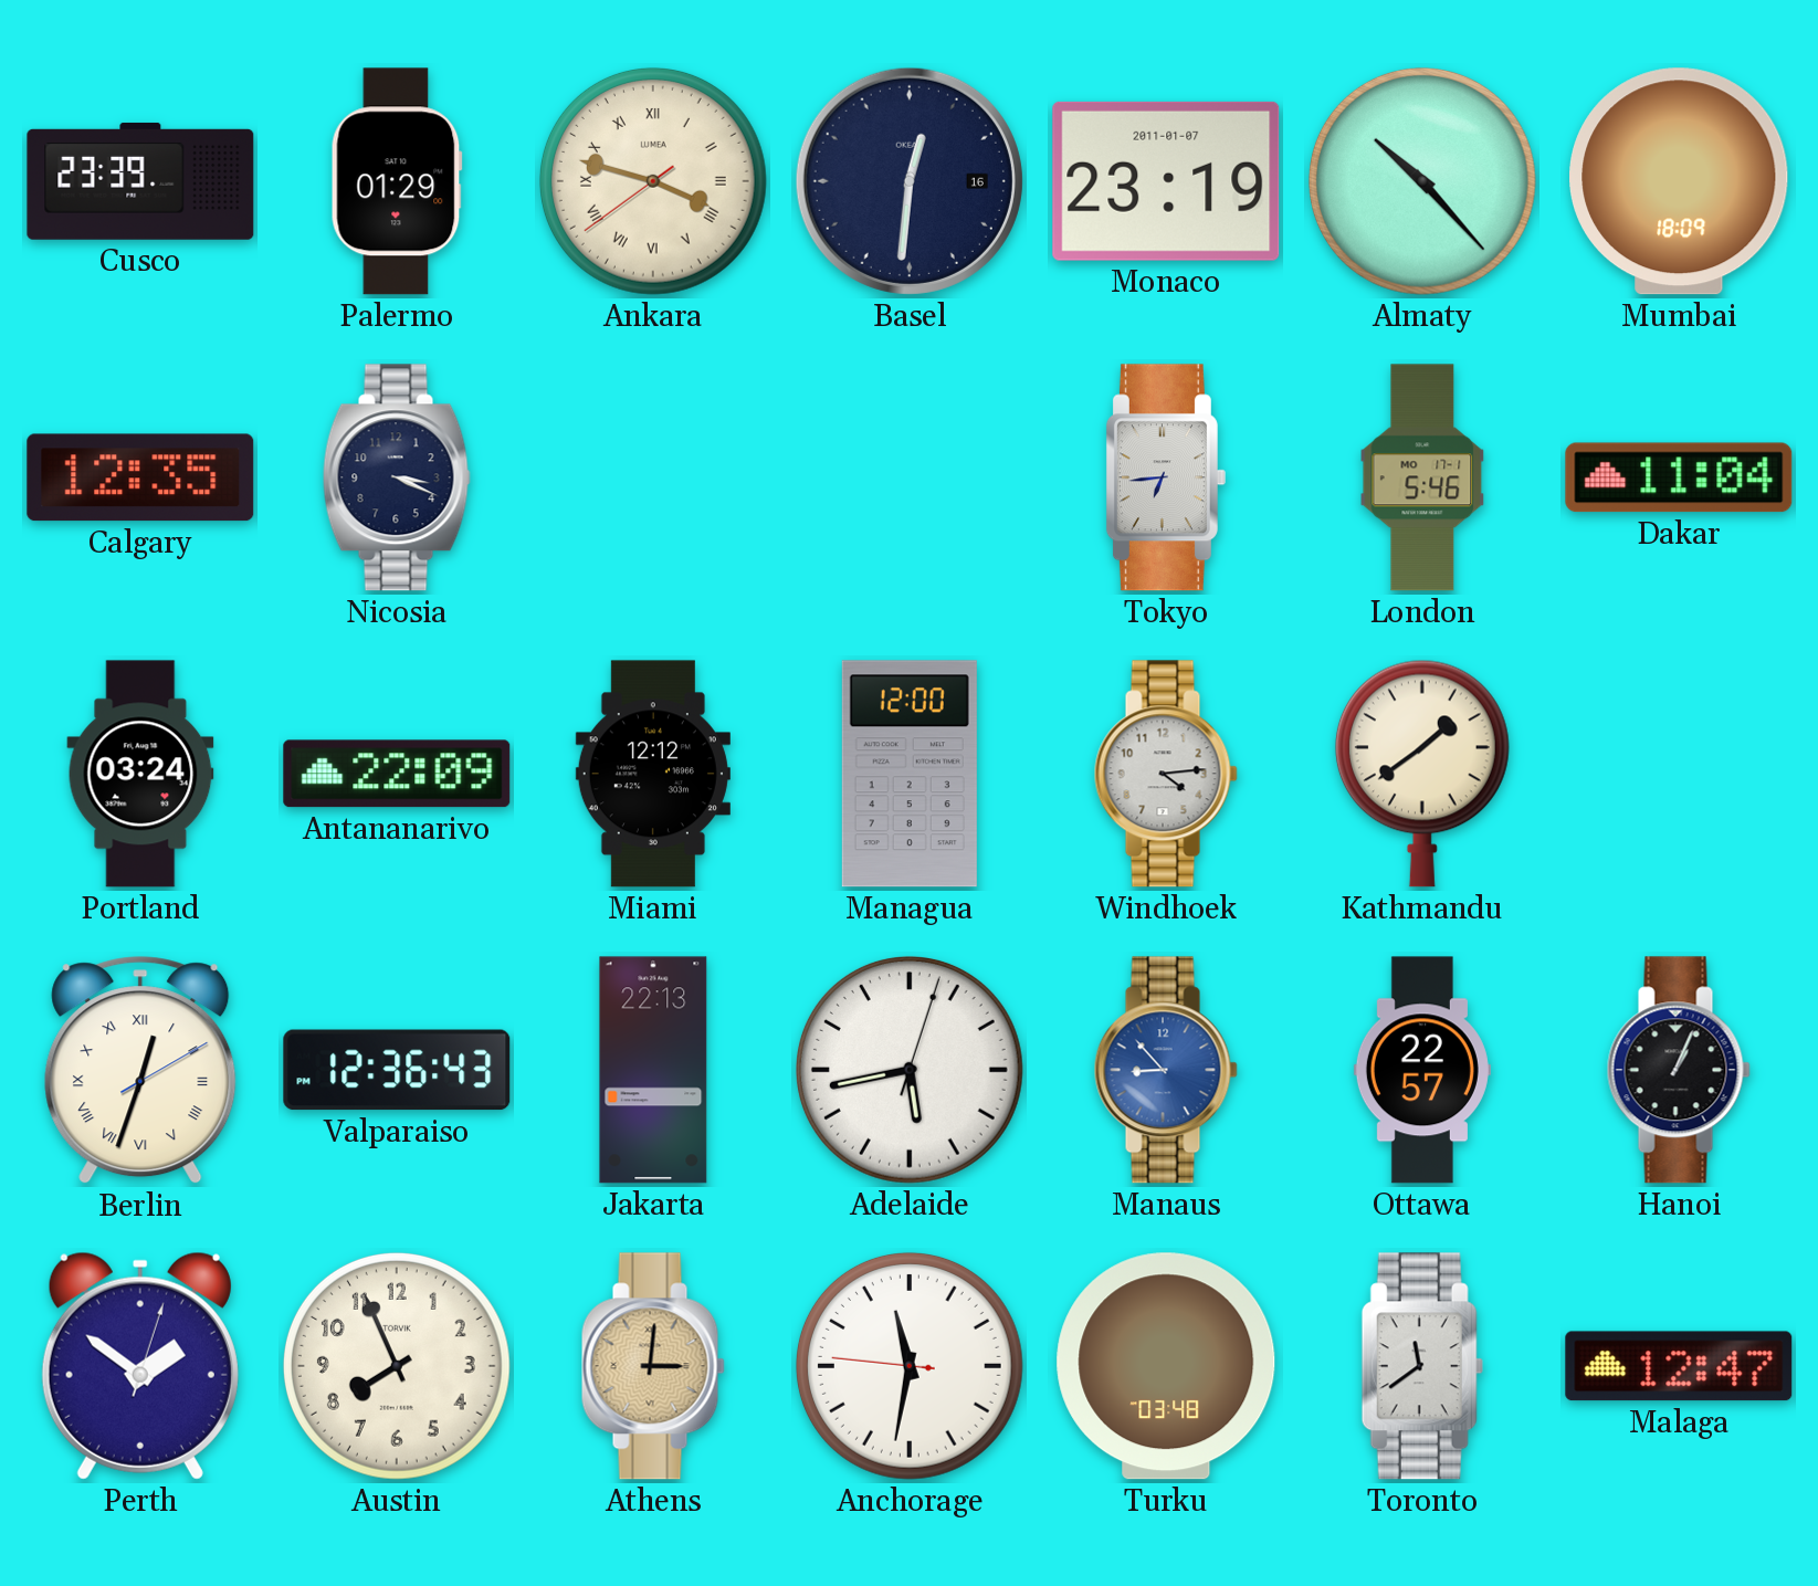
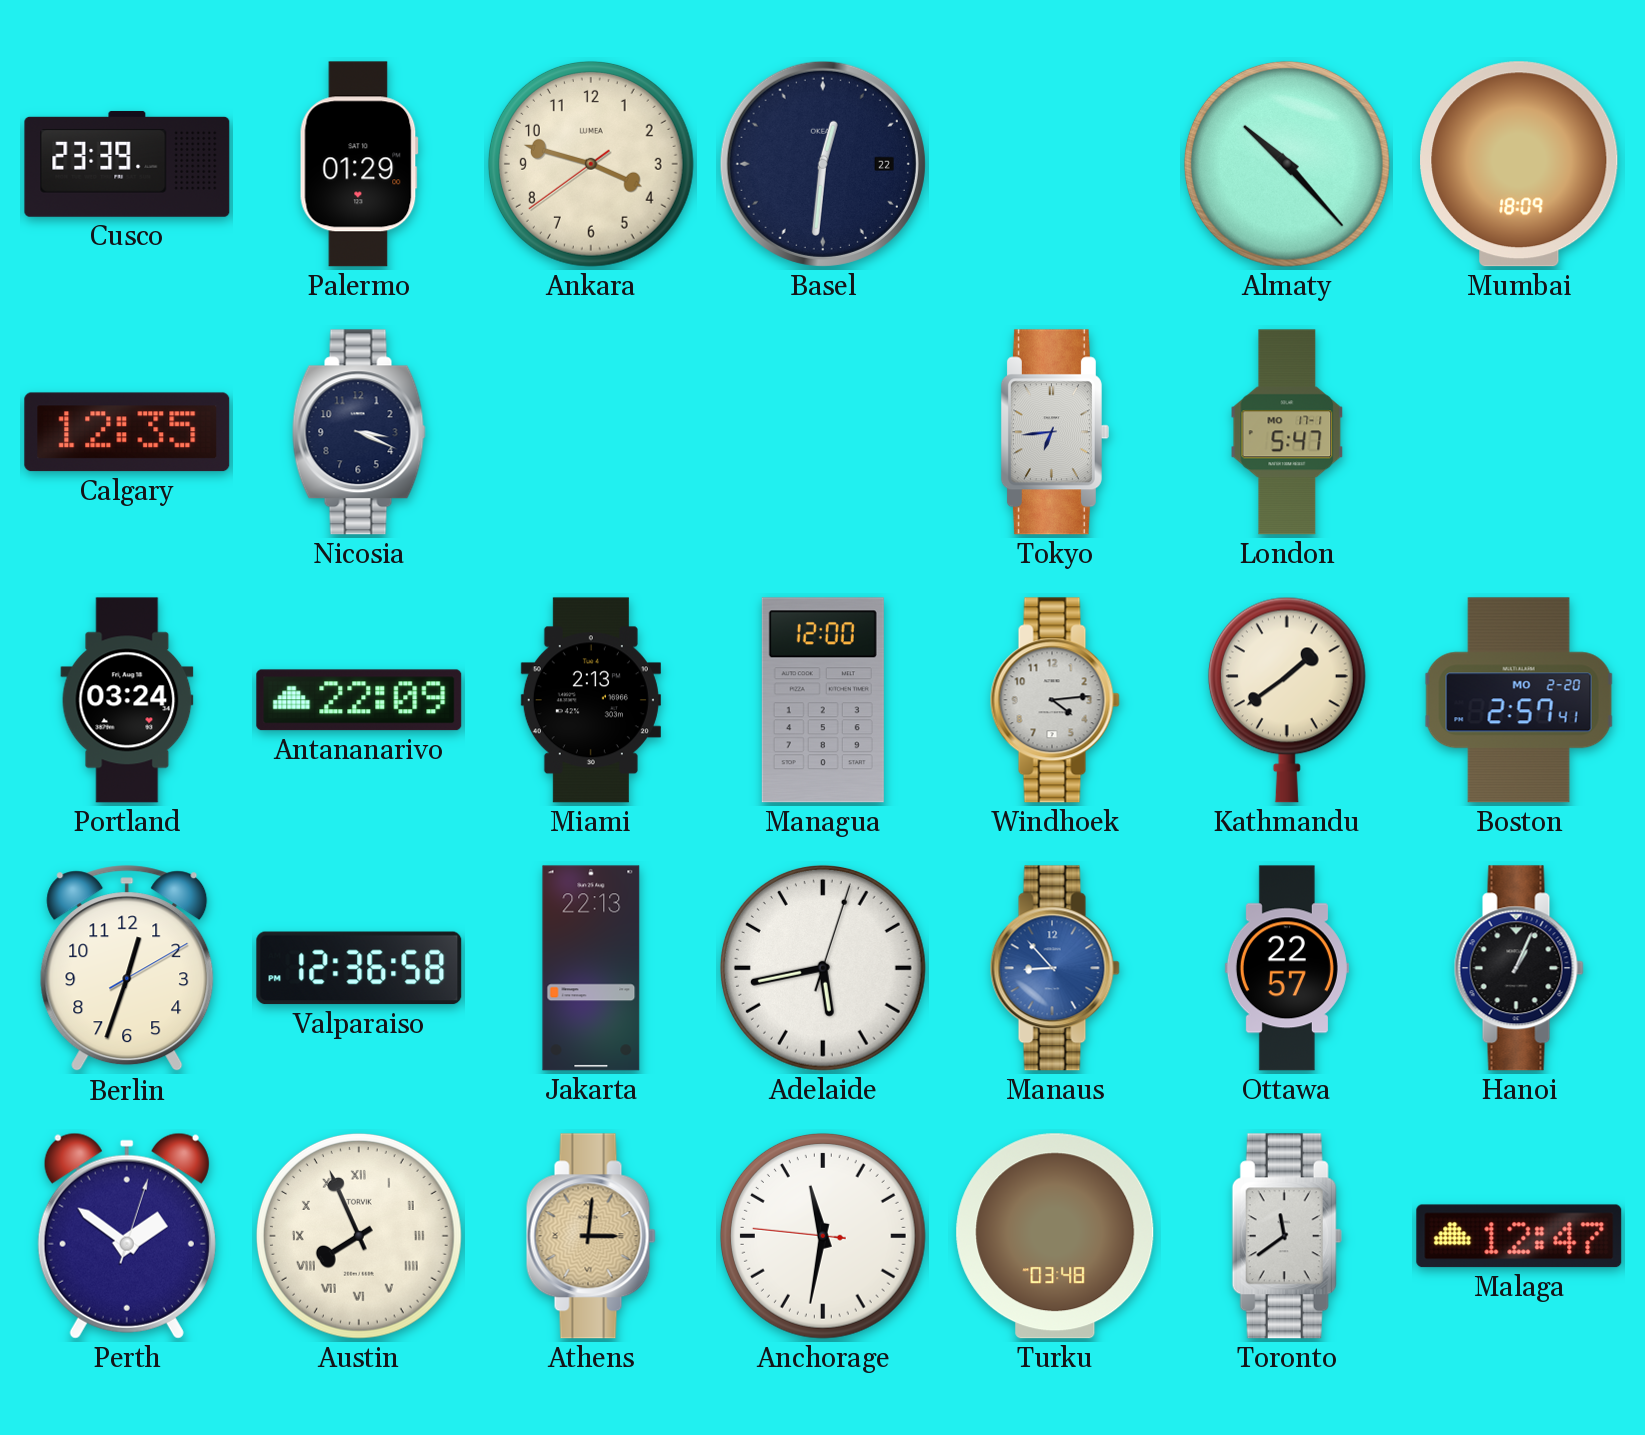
Ankara numerals: Roman -> Arabic (591, 164)
Basel date: 16 -> 22 (823, 164)
Monaco: 23:19 -> none (1166, 181)
London: 5:46 -> 5:47 (1287, 432)
Dakar: 11:04 -> none (1679, 477)
Miami: 12:12 -> 2:13 (591, 700)
Boston: none -> 2:57 (1519, 700)
Berlin numerals: Roman -> Arabic (127, 969)
Valparaiso: 12:36:43 -> 12:36:58 (359, 968)
Austin numerals: Arabic -> Roman (359, 1236)
